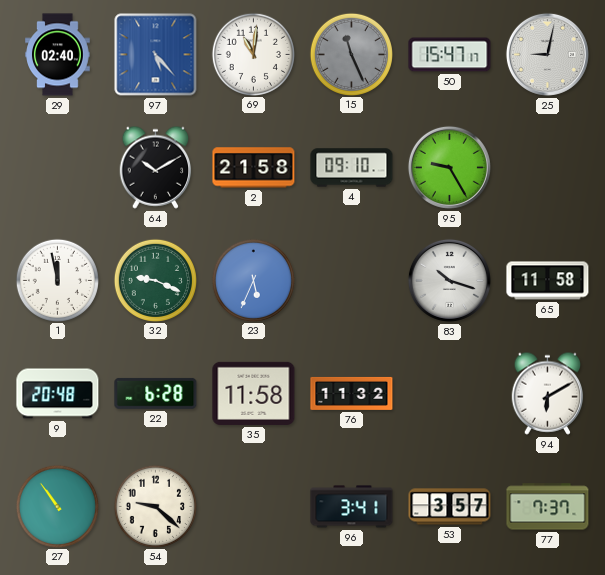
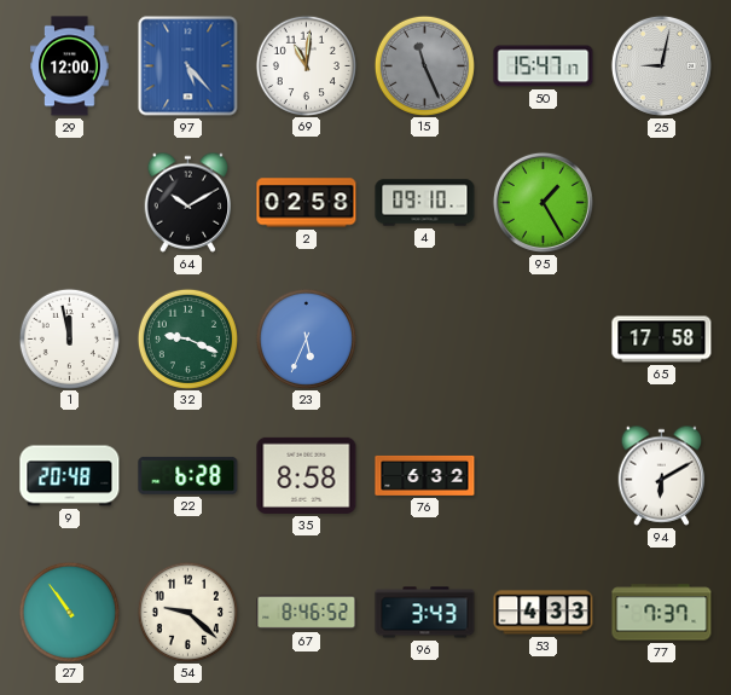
29: 02:40 -> 12:00 (70, 66)
2: 21:58 -> 02:58 (307, 203)
95: 9:25 -> 1:25 (543, 202)
83: 10:18 -> none (449, 280)
65: 11:58 -> 17:58 (662, 340)
35: 11:58 -> 8:58 (307, 475)
76: 11:32 -> 6:32 (425, 475)
67: none -> 8:46 (307, 613)
96: 3:41 -> 3:43 (425, 613)
53: 3:57 -> 4:33 (544, 613)
